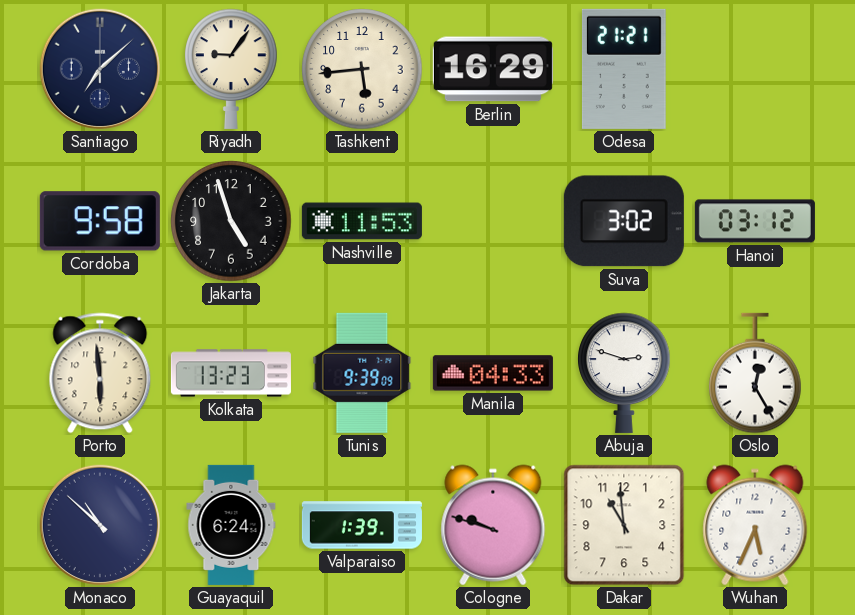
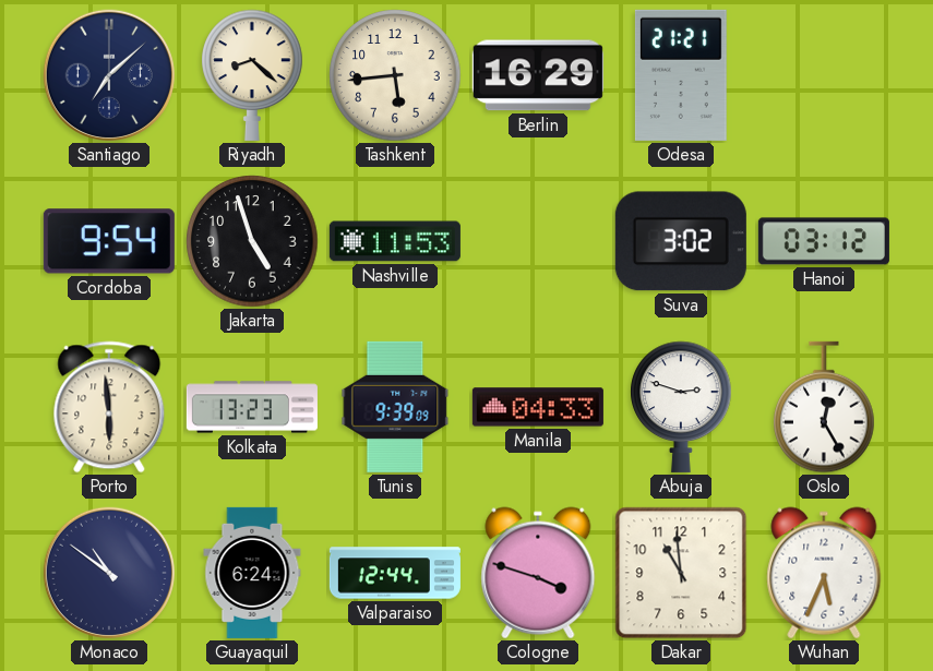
Riyadh: 9:06 -> 8:22 (252, 75)
Cordoba: 9:58 -> 9:54 (109, 241)
Monaco: 10:52 -> 10:51 (109, 573)
Valparaiso: 1:39 -> 12:44 (395, 573)
Cologne: 9:48 -> 3:48 (538, 573)
